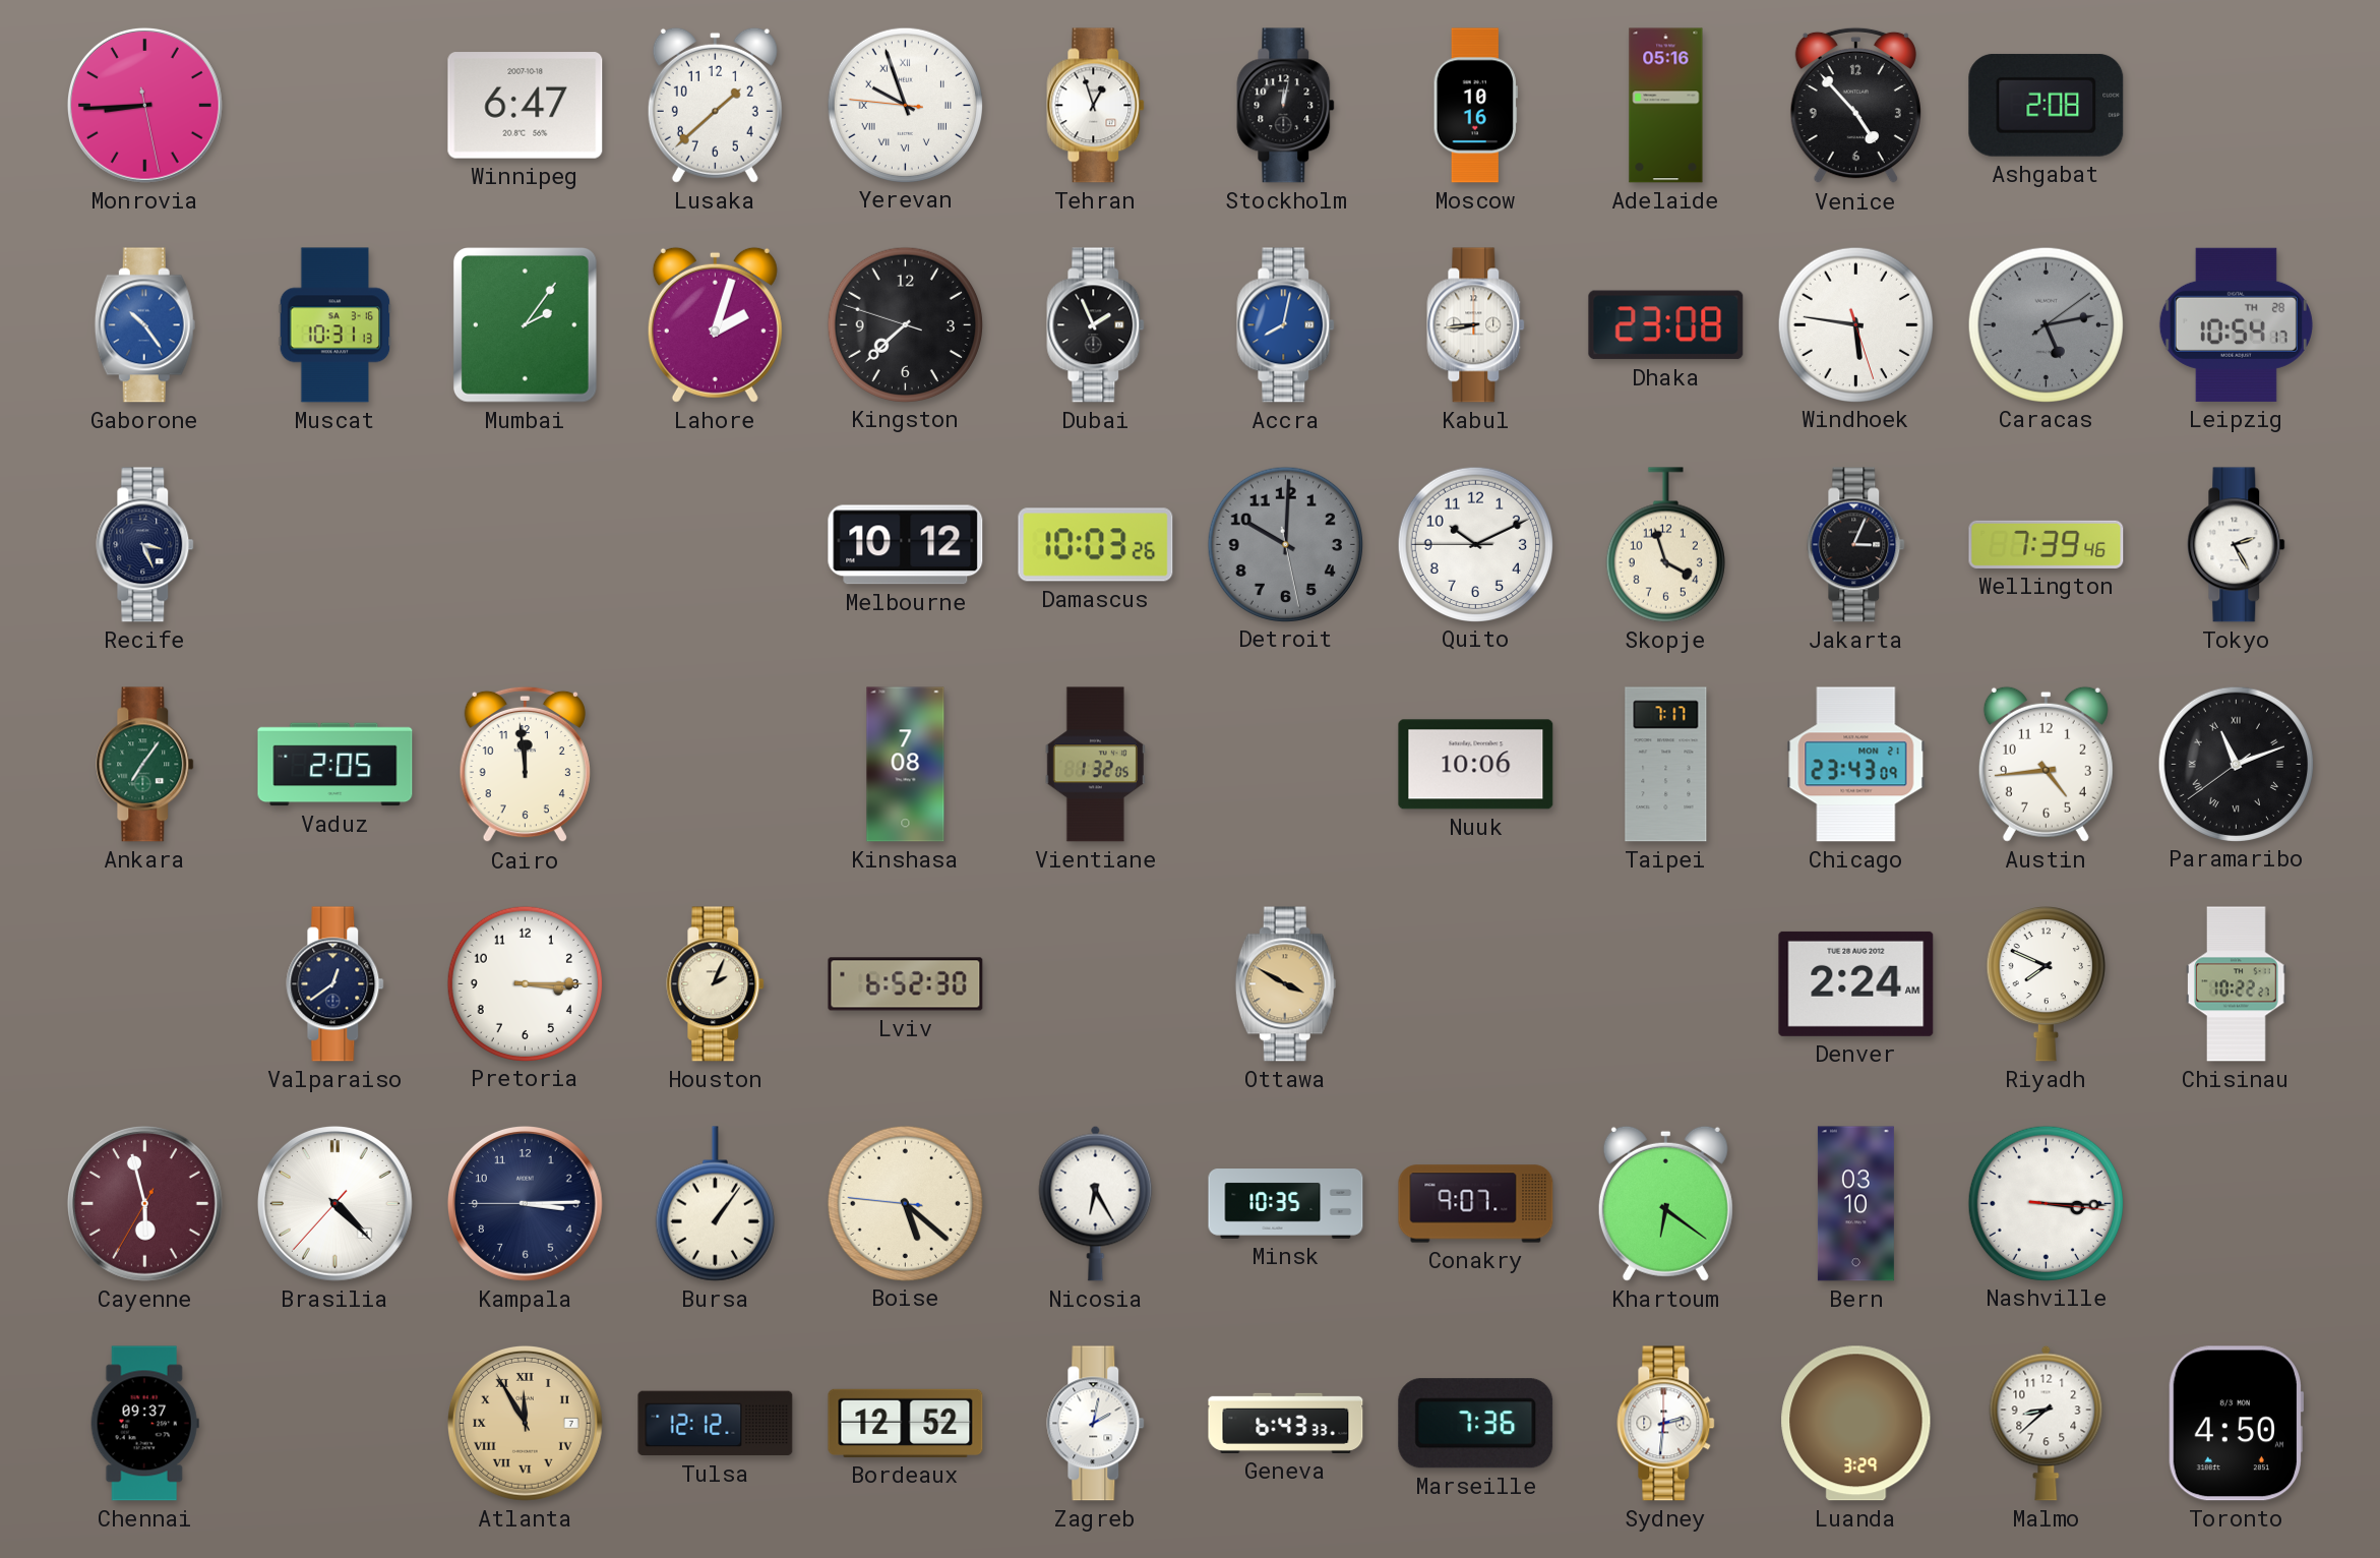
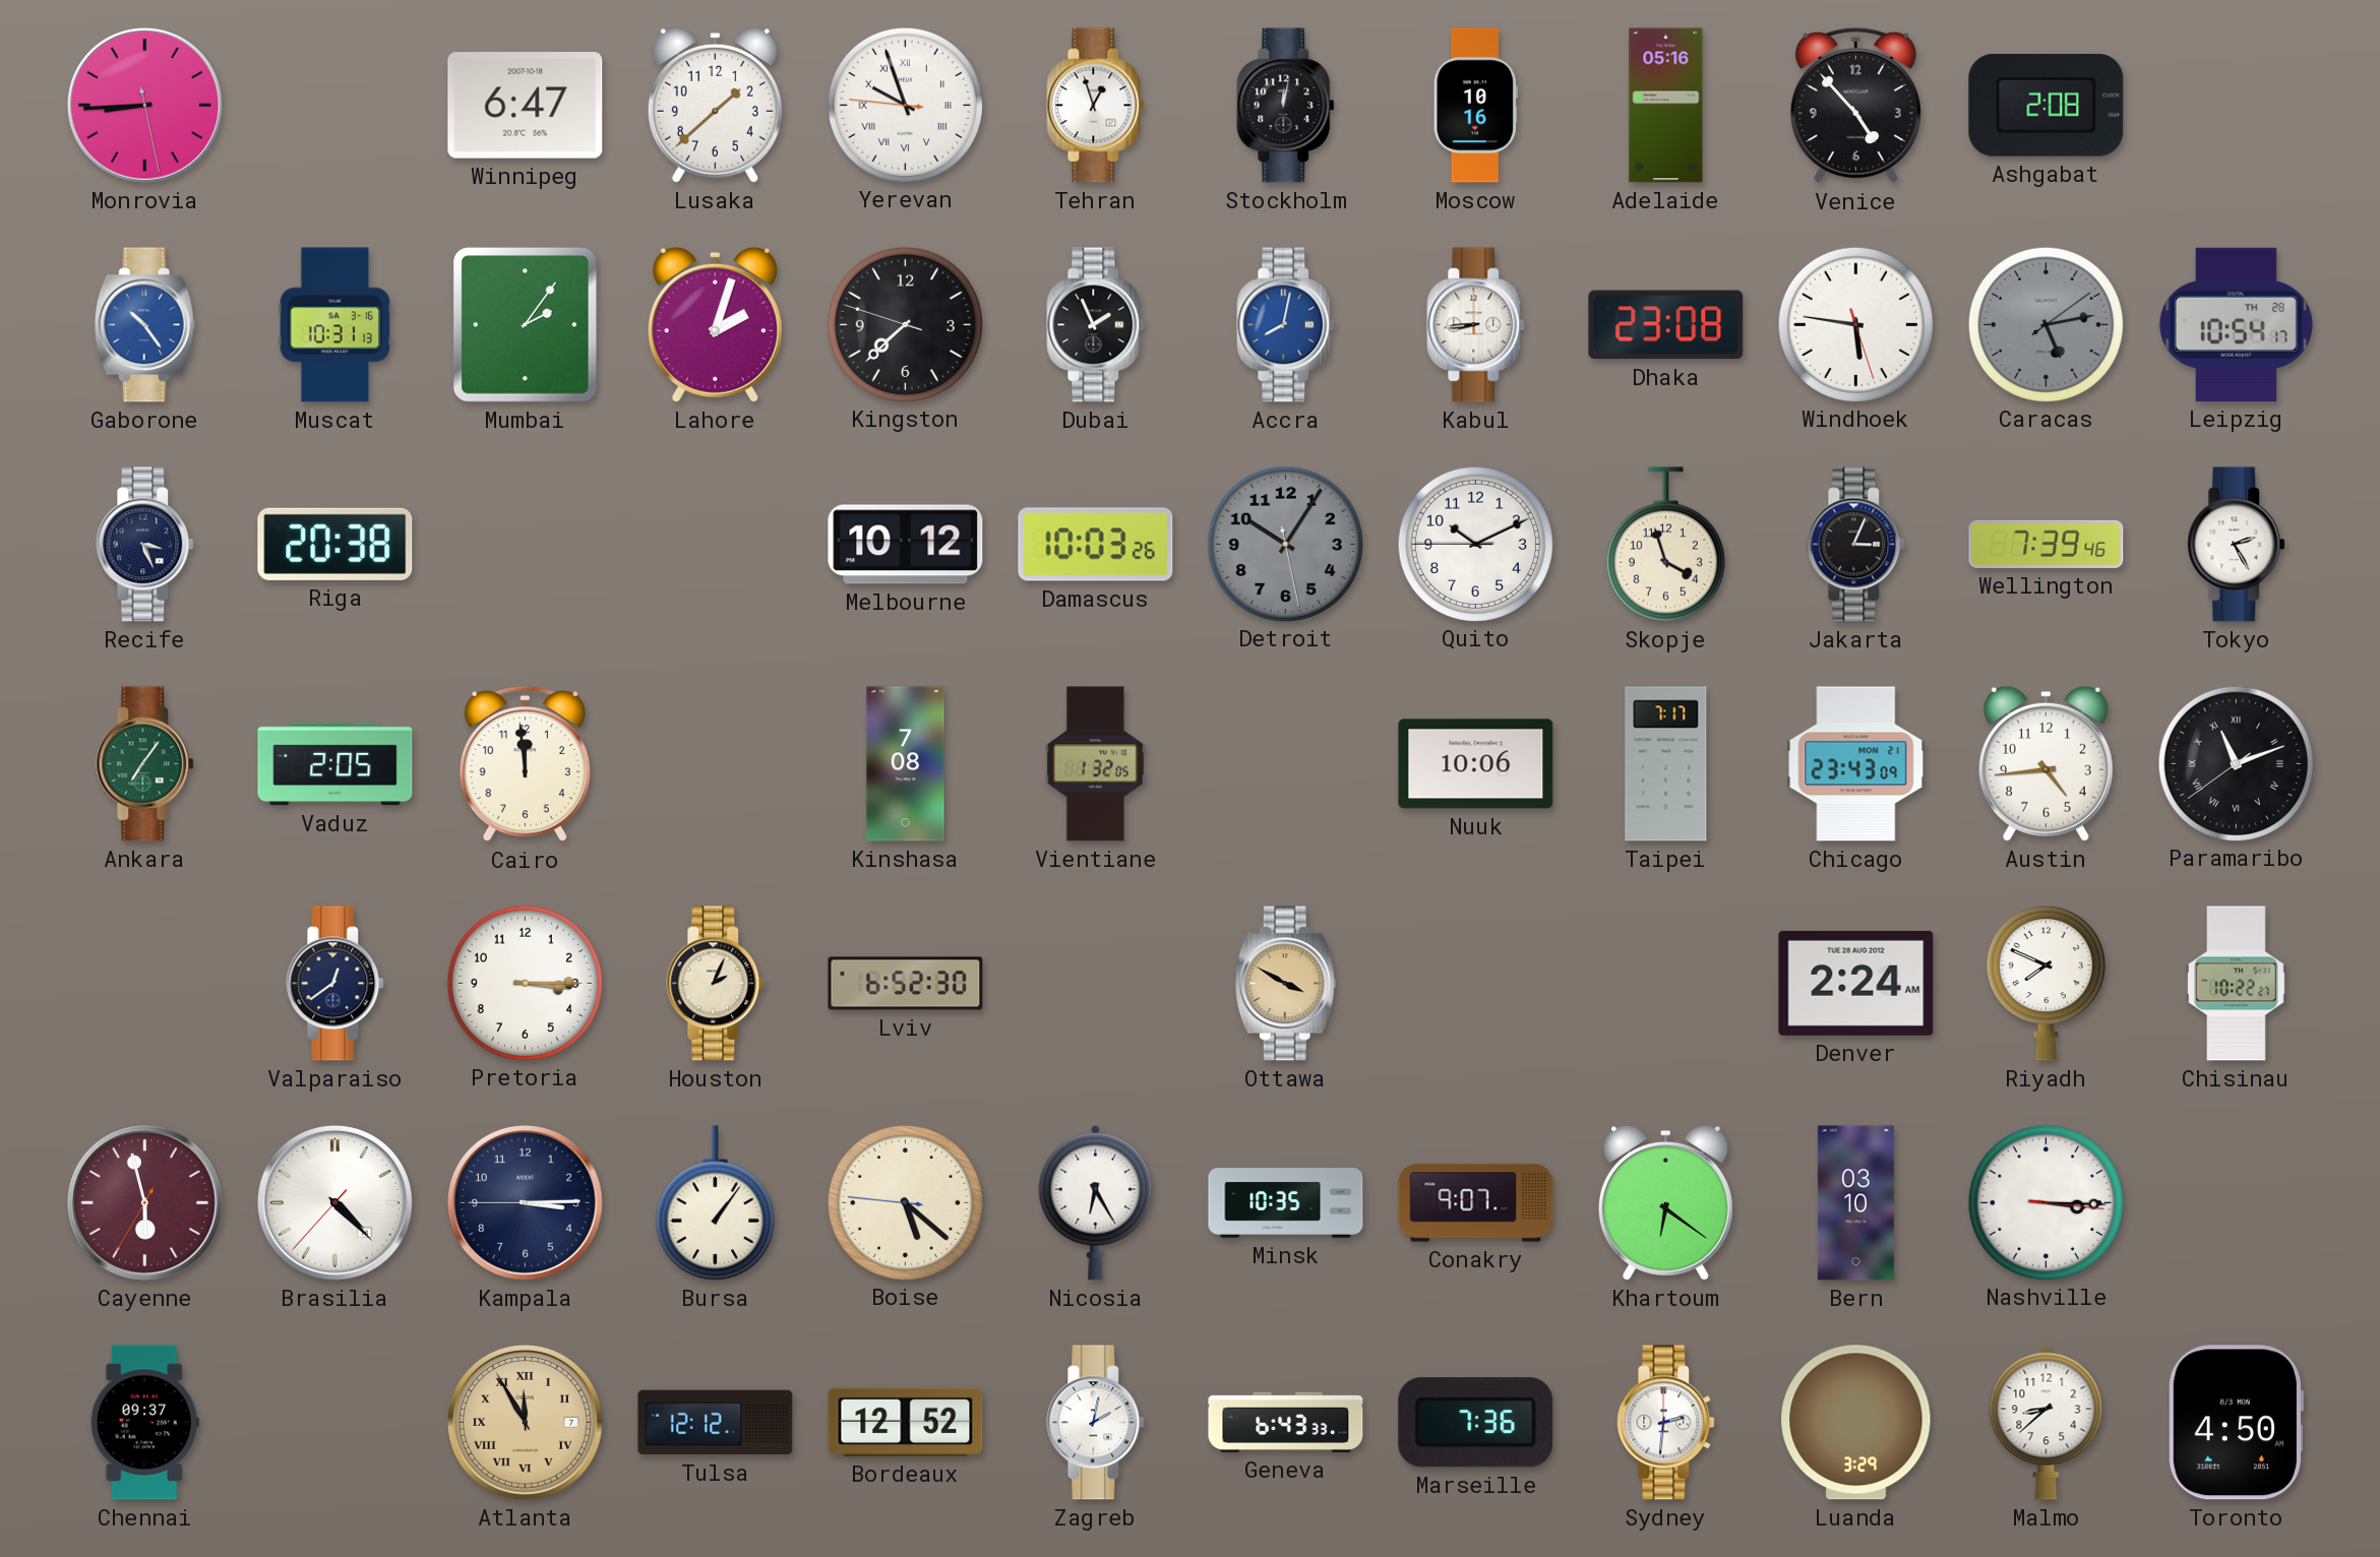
Riga: none -> 20:38 (335, 544)
Detroit: 10:00 -> 10:05 (1285, 544)
